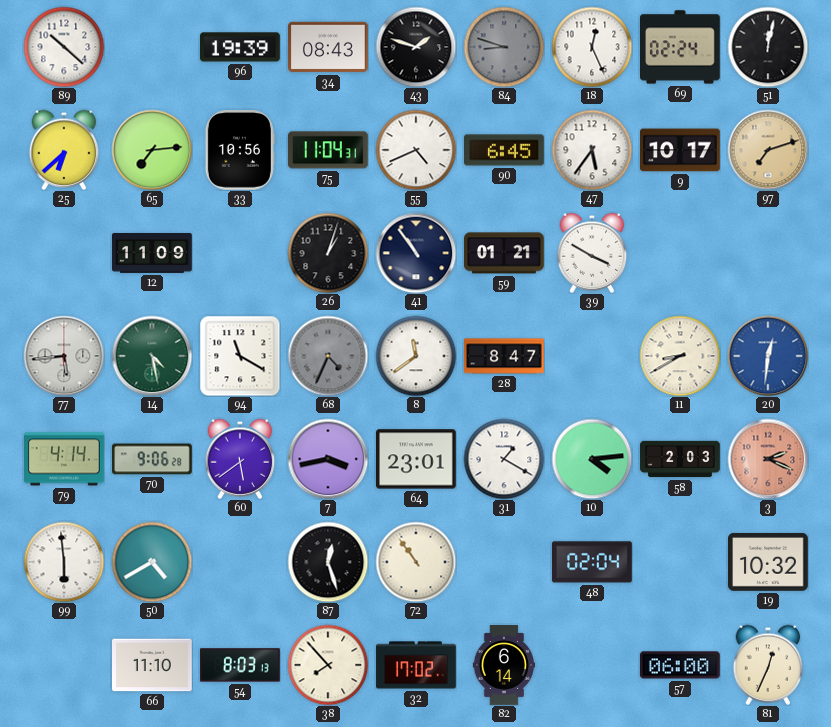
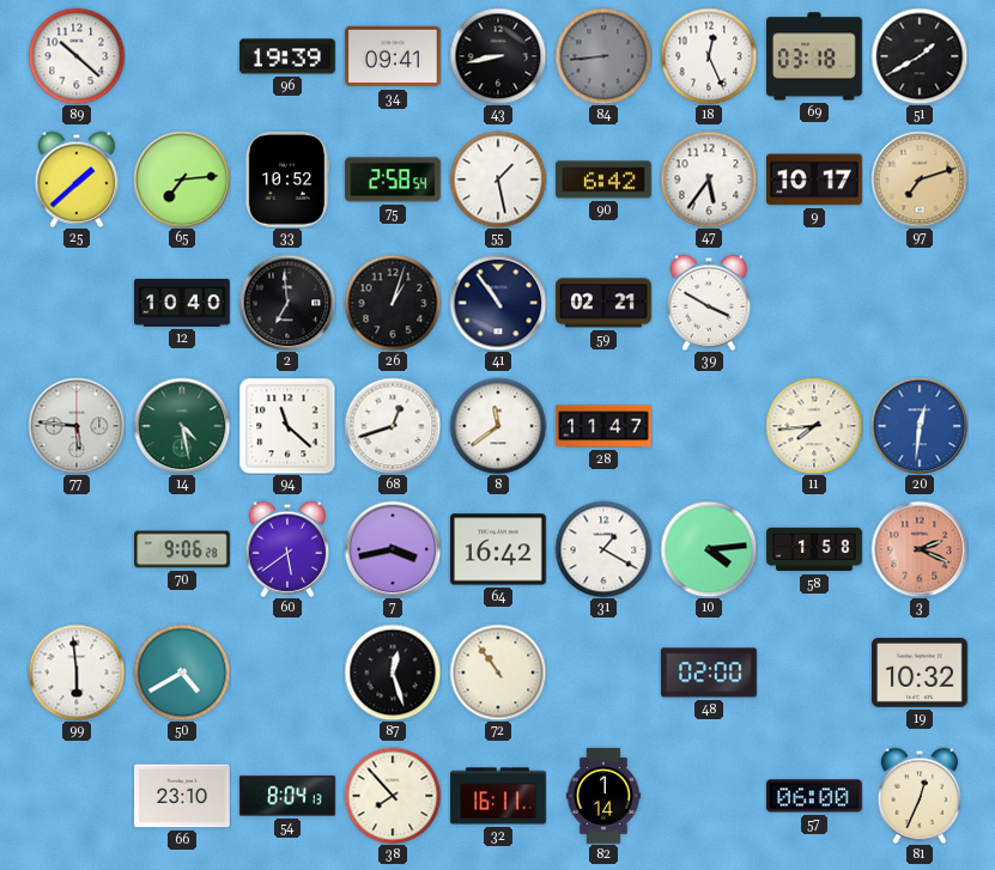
34: 08:43 -> 09:41 (394, 56)
43: 1:48 -> 8:43 (498, 56)
84: 8:48 -> 8:44 (603, 56)
69: 02:24 -> 03:18 (815, 56)
51: 12:02 -> 1:40 (920, 56)
25: 6:38 -> 1:38 (77, 180)
33: 10:56 -> 10:52 (286, 181)
75: 11:04 -> 2:58 (393, 180)
55: 4:41 -> 1:28 (498, 180)
90: 6:45 -> 6:42 (605, 180)
12: 11:09 -> 10:40 (183, 303)
2: none -> 6:59 (287, 303)
59: 01:21 -> 02:21 (605, 303)
77: 5:44 -> 5:46 (77, 426)
94: 11:20 -> 11:22 (287, 426)
68: 4:34 -> 12:42 (393, 426)
68 dial: grey -> white (393, 426)
28: 8:47 -> 11:47 (603, 426)
11: 8:40 -> 7:44 (814, 426)
79: 4:14 -> none (65, 459)
64: 23:01 -> 16:42 (499, 549)
58: 2:03 -> 1:58 (814, 549)
48: 02:04 -> 02:00 (710, 673)
66: 11:10 -> 23:10 (183, 796)
54: 8:03 -> 8:04 (287, 796)
32: 17:02 -> 16:11 (498, 796)
82: 6:14 -> 1:14 (603, 796)
